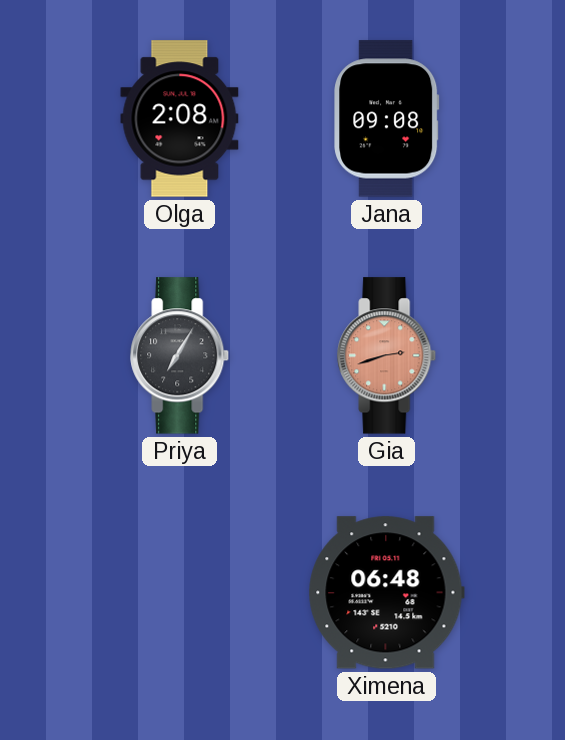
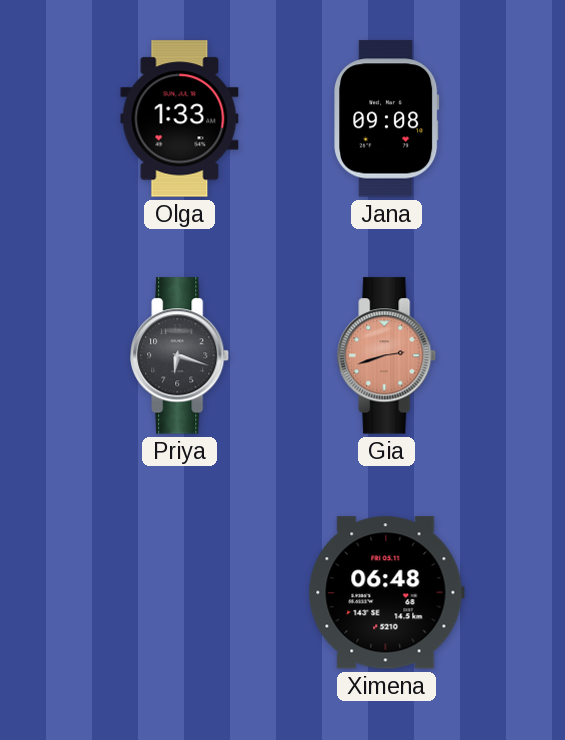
Olga: 2:08 -> 1:33 (180, 119)
Priya: 7:05 -> 6:18 (180, 356)
